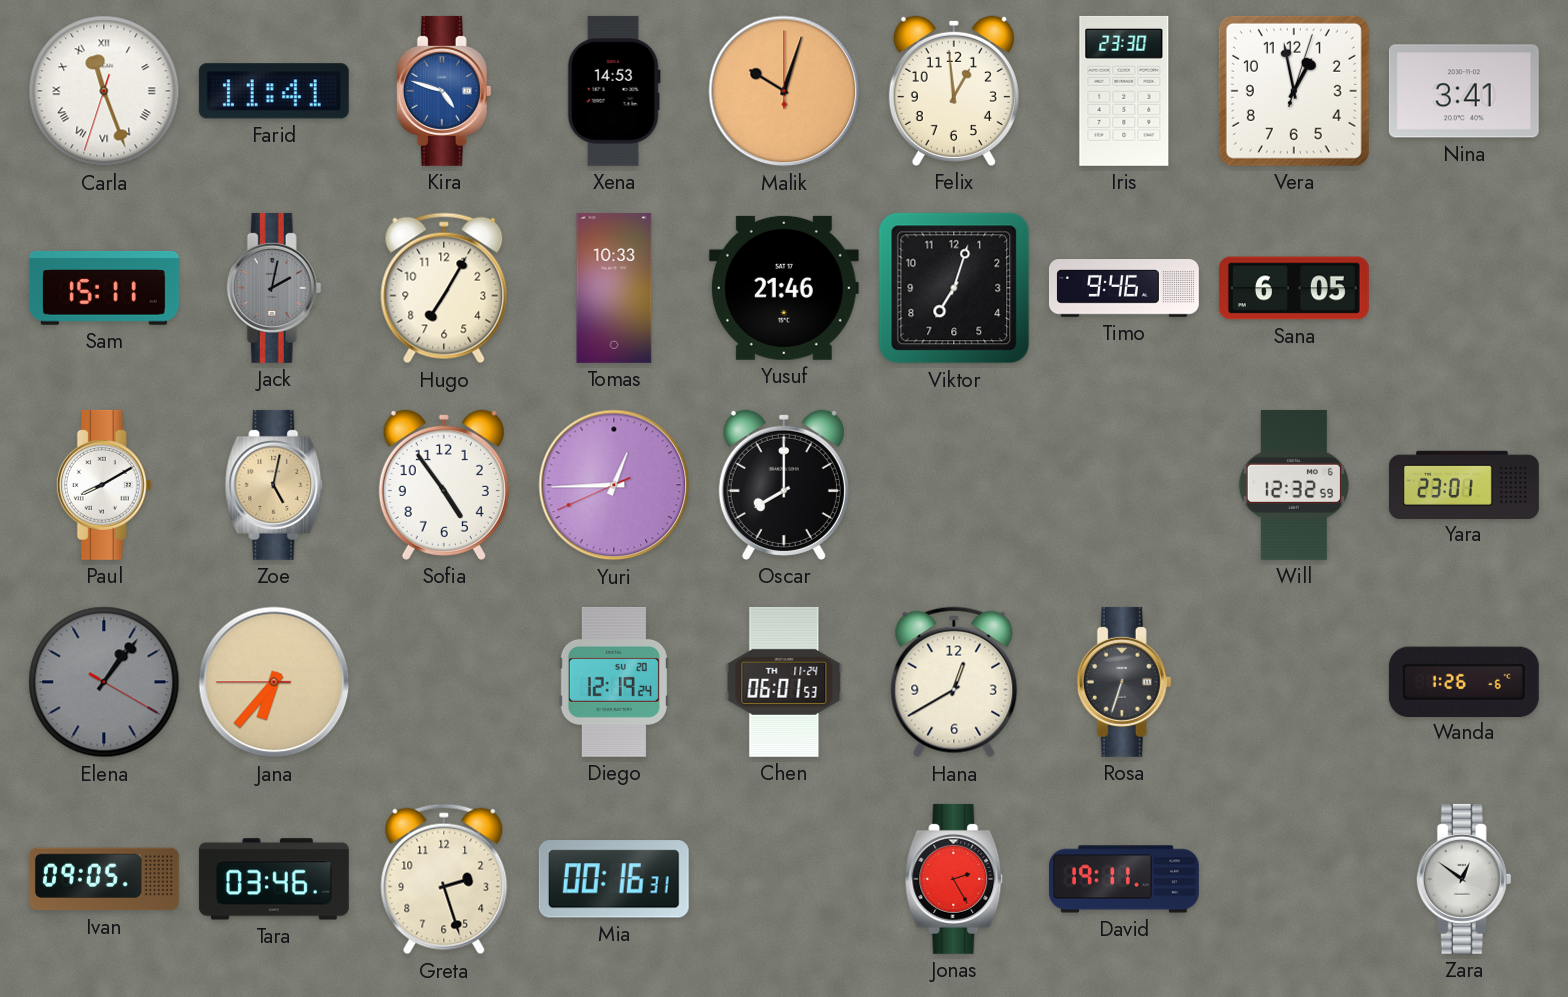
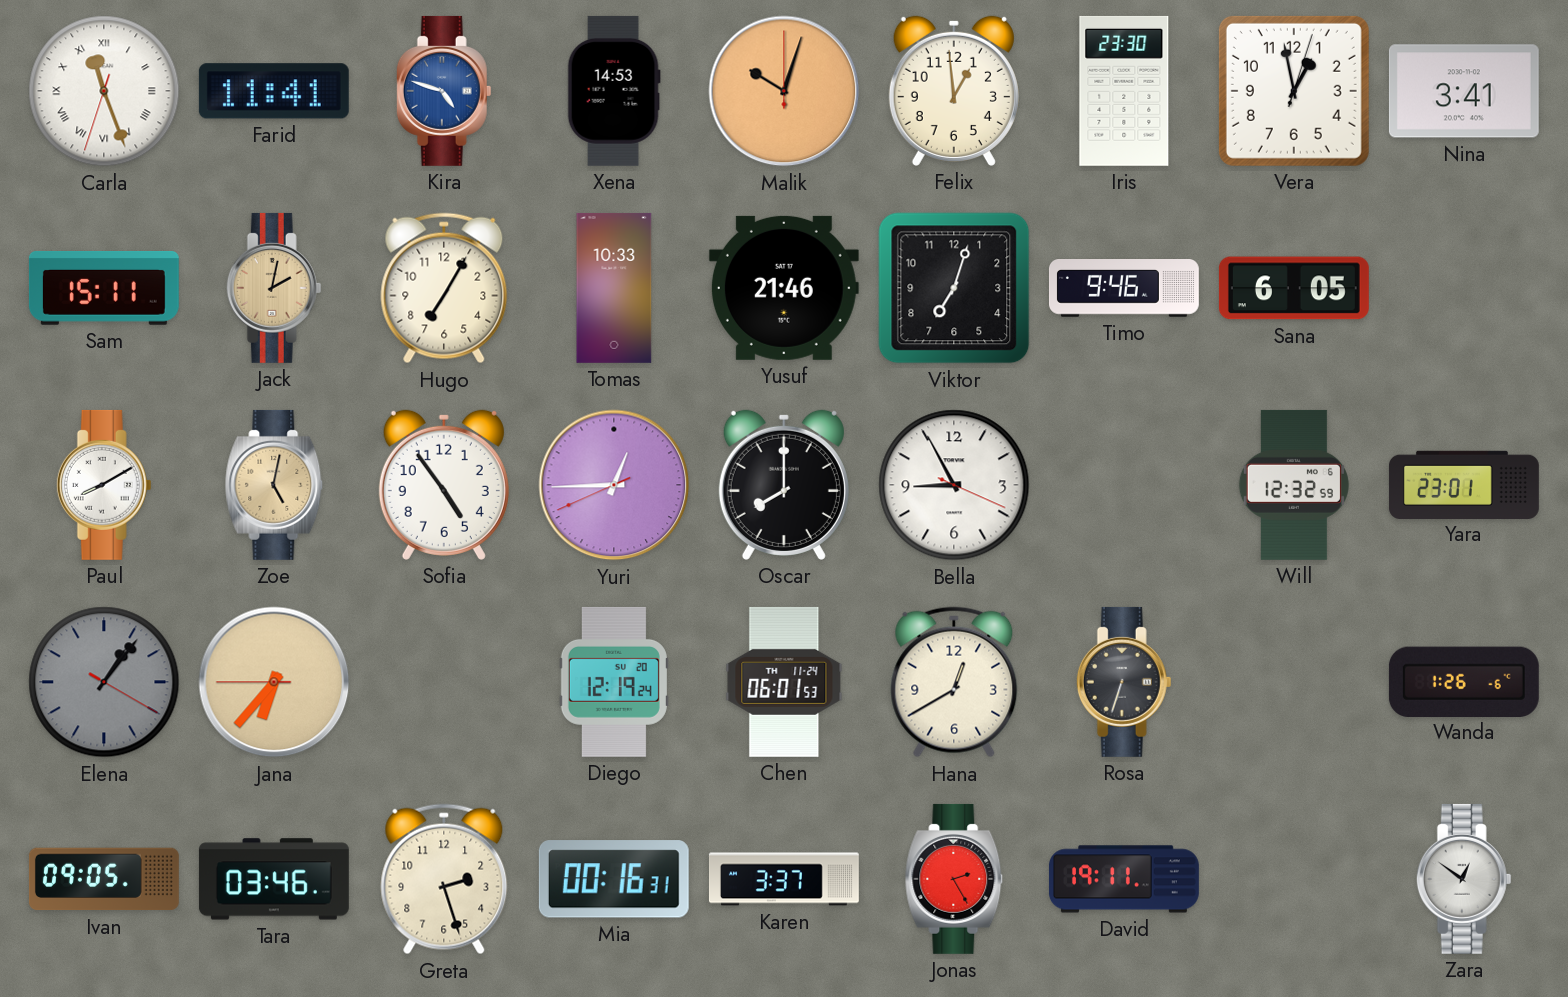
Jack dial: grey -> champagne (274, 288)
Bella: none -> 8:55 (954, 485)
Karen: none -> 3:37 (784, 879)
